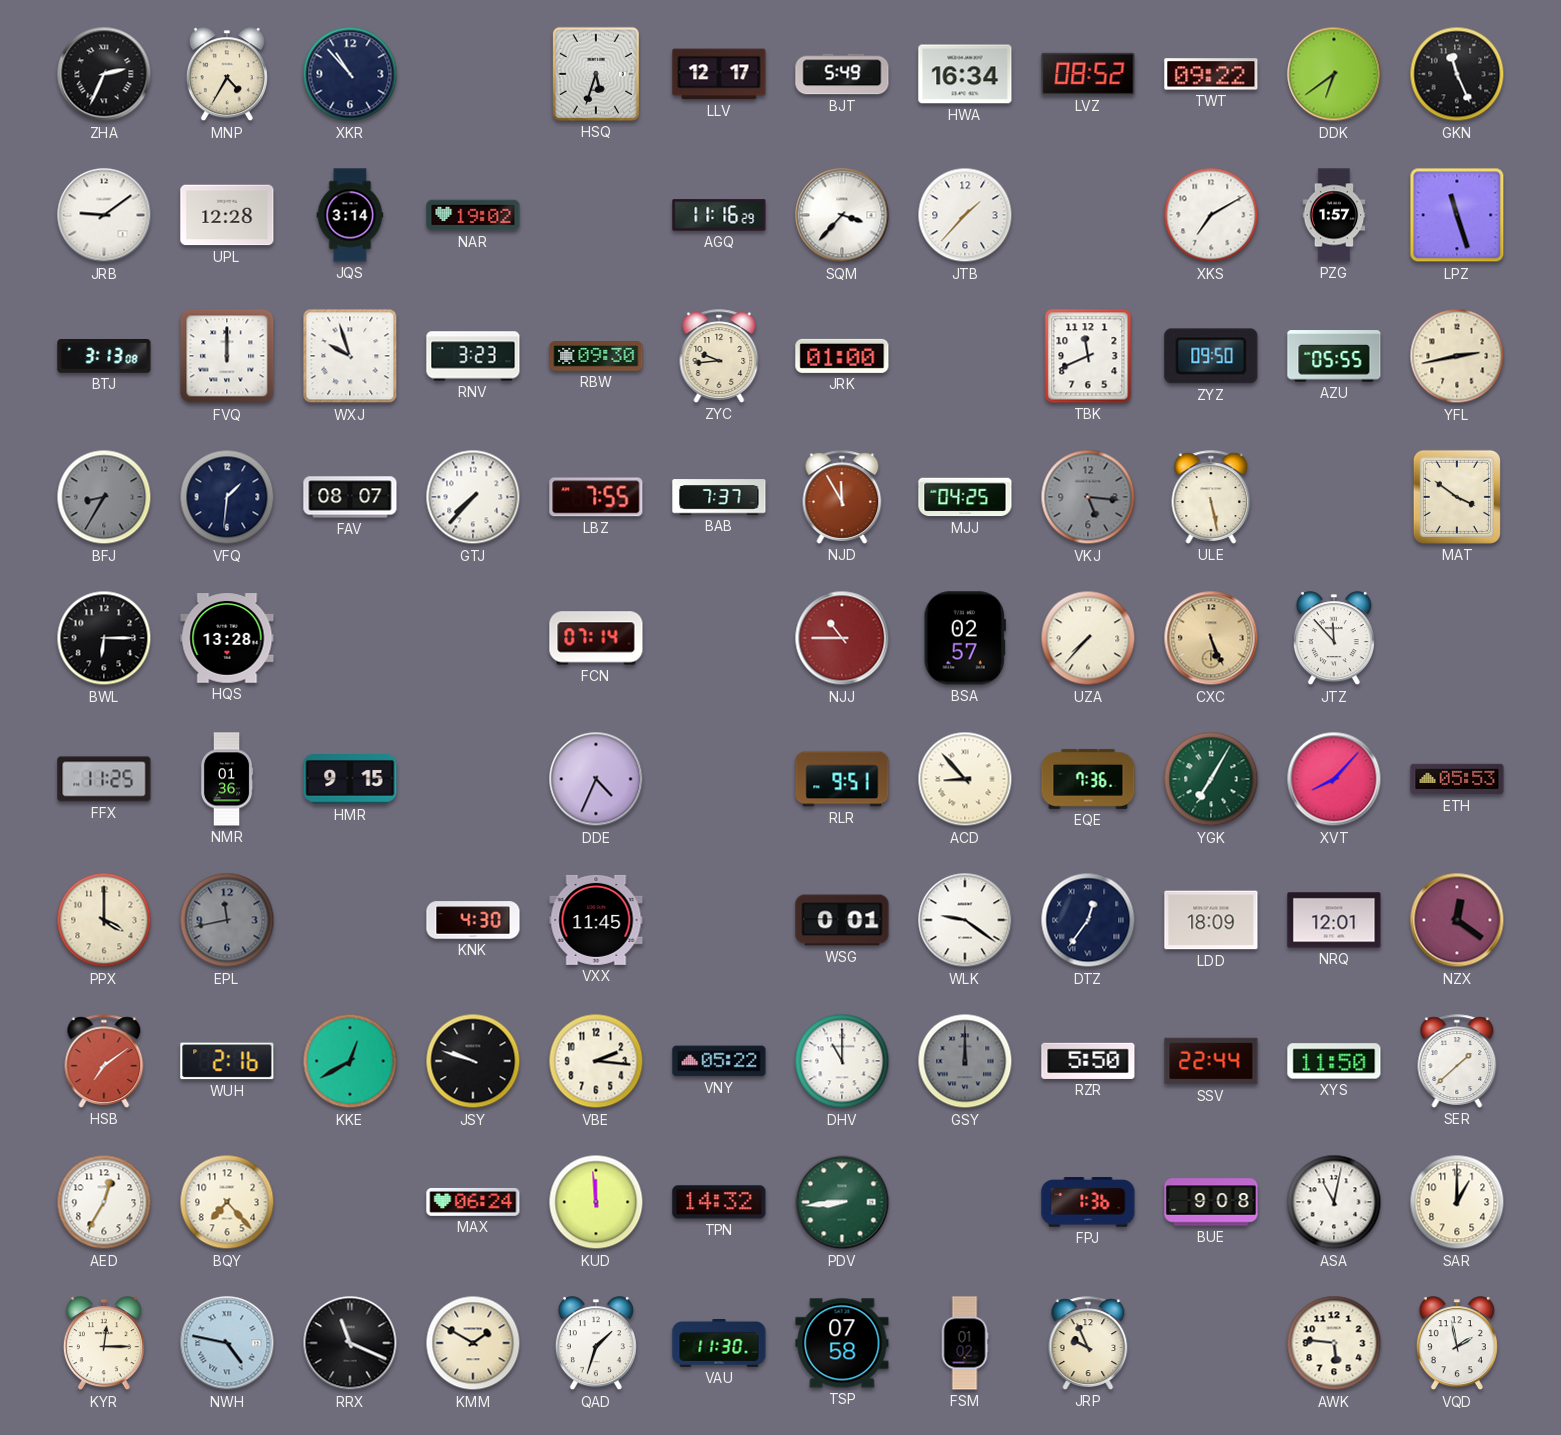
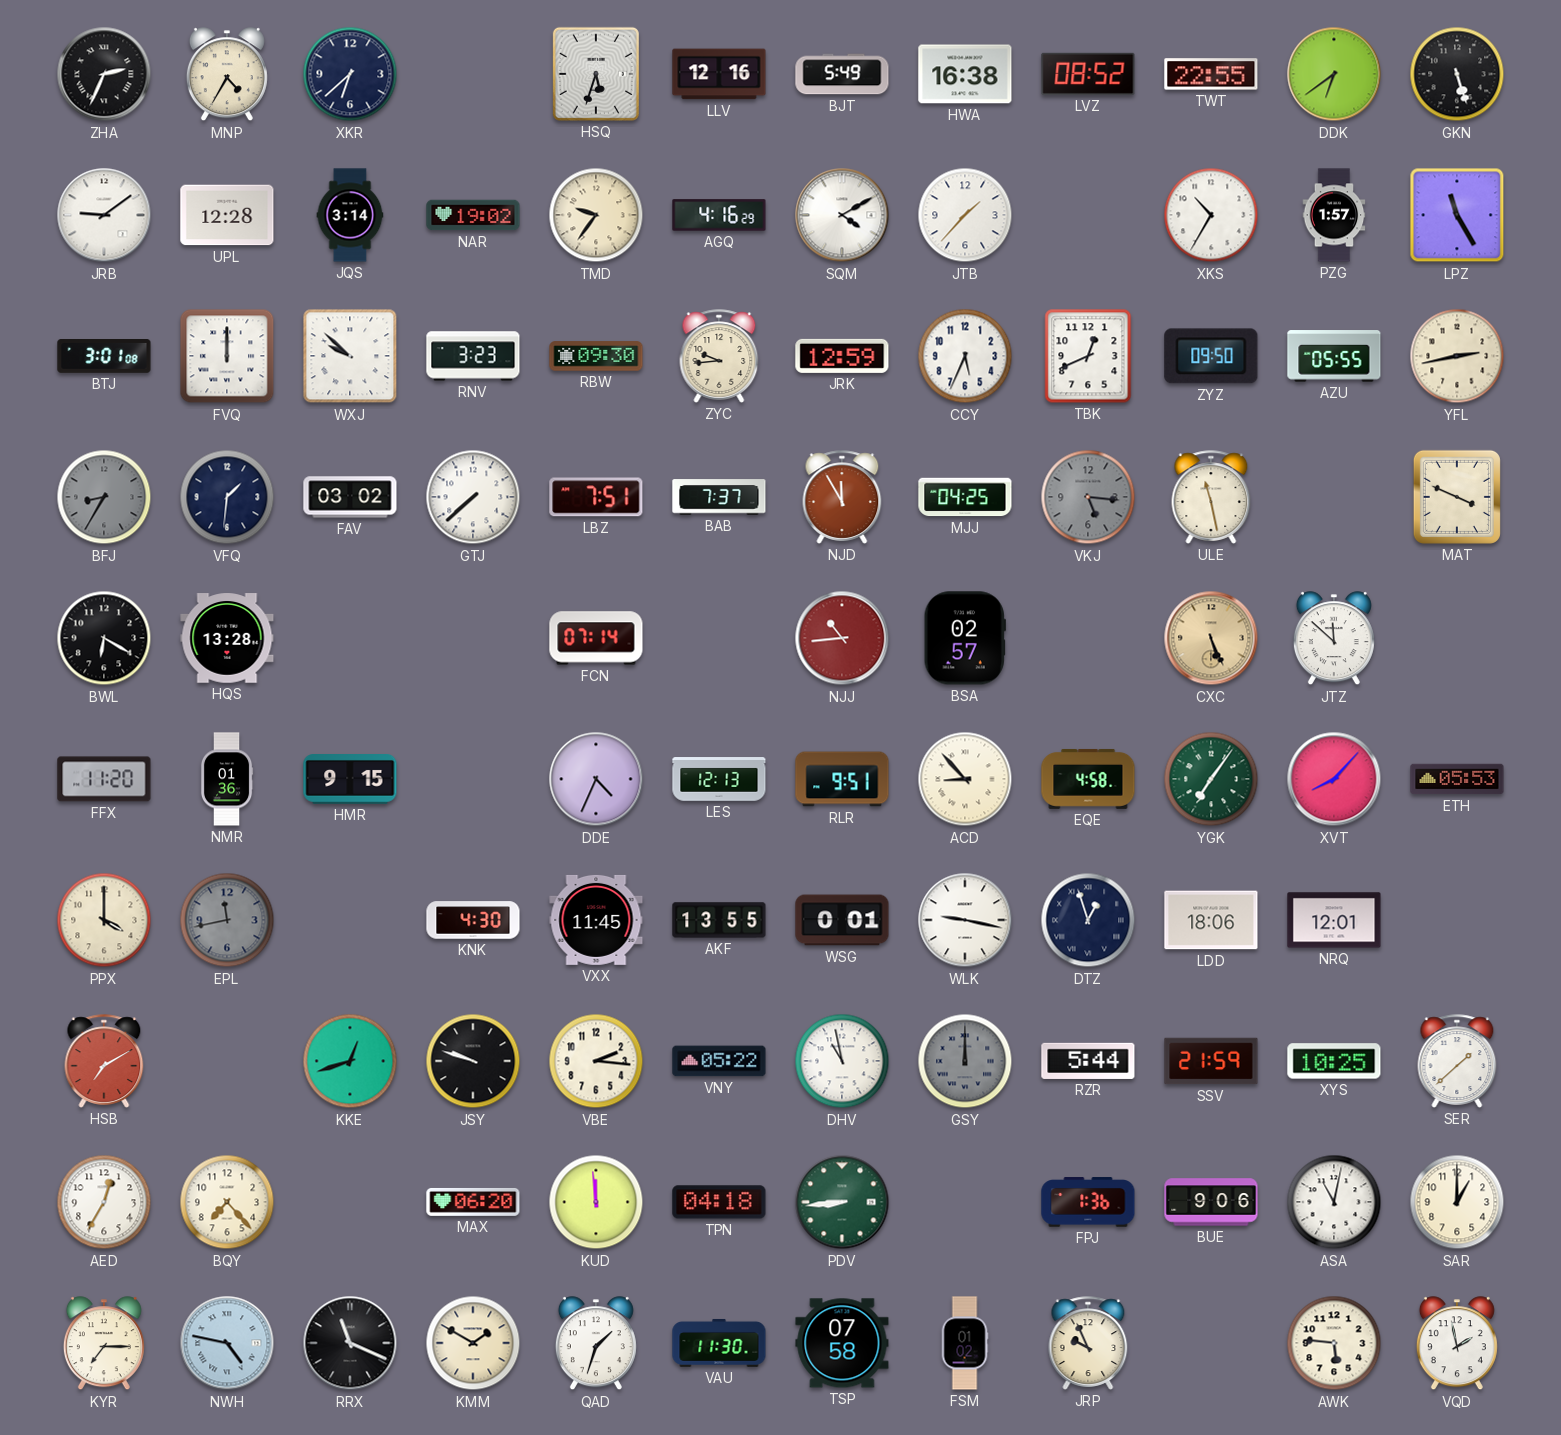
XKR: 10:53 -> 6:38 (350, 74)
LLV: 12:17 -> 12:16 (719, 74)
HWA: 16:34 -> 16:38 (965, 74)
TWT: 09:22 -> 22:55 (1211, 74)
GKN: 11:26 -> 5:27 (1457, 74)
TMD: none -> 9:36 (596, 215)
AGQ: 11:16 -> 4:16 (719, 215)
SQM: 3:37 -> 4:10 (842, 215)
XKS: 7:10 -> 10:35 (1211, 215)
LPZ: 11:27 -> 11:25 (1457, 215)
BTJ: 3:13 -> 3:01 (104, 357)
WXJ: 9:57 -> 9:52 (350, 356)
JRK: 01:00 -> 12:59 (842, 356)
CCY: none -> 5:34 (965, 356)
TBK: 11:41 -> 12:41 (1088, 356)
FAV: 08:07 -> 03:02 (350, 497)
GTJ: 7:37 -> 7:38 (473, 497)
LBZ: 7:55 -> 7:51 (596, 497)
ULE: 5:28 -> 11:28 (1211, 497)
MAT: 3:51 -> 3:49 (1457, 497)
BWL: 6:15 -> 6:20 (104, 638)
NJJ: 10:45 -> 10:44 (842, 638)
UZA: 7:37 -> none (1088, 638)
JTZ: 11:53 -> 11:52 (1334, 639)
FFX: 11:25 -> 11:20 (104, 779)
LES: none -> 12:13 (719, 779)
EQE: 7:36 -> 4:58 (1088, 779)
YGK: 7:05 -> 7:06 (1211, 779)
AKF: none -> 13:55 (719, 920)
WLK: 9:21 -> 9:17 (965, 920)
DTZ: 12:36 -> 12:57 (1088, 920)
LDD: 18:09 -> 18:06 (1211, 920)
NZX: 12:21 -> none (1457, 920)
HSB: 7:09 -> 7:10 (104, 1061)
WUH: 2:16 -> none (227, 1061)
KKE: 12:40 -> 12:42 (350, 1061)
DHV: 11:00 -> 10:58 (842, 1061)
RZR: 5:50 -> 5:44 (1088, 1061)
SSV: 22:44 -> 21:59 (1211, 1061)
XYS: 11:50 -> 10:25 (1334, 1061)
MAX: 06:24 -> 06:20 (473, 1202)
TPN: 14:32 -> 04:18 (719, 1202)
BUE: 9:08 -> 9:06 (1211, 1202)
KYR: 12:15 -> 7:15 (104, 1344)
